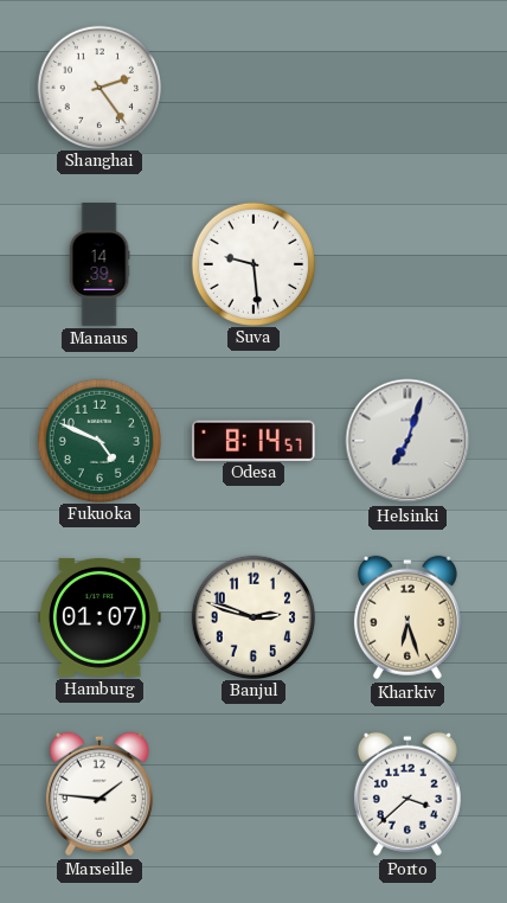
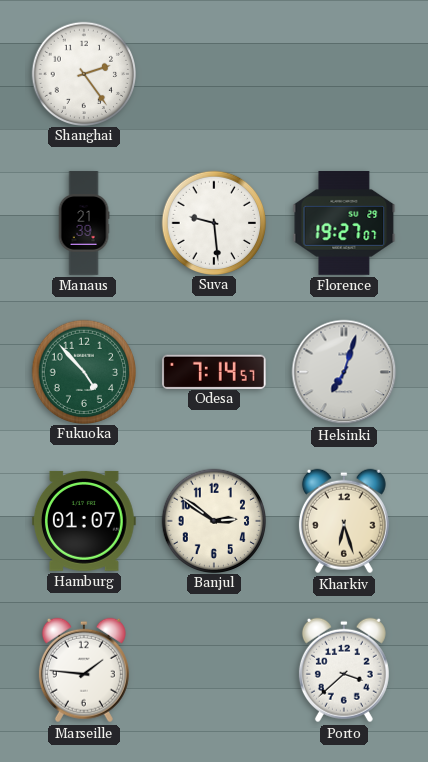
Manaus: 14:39 -> 21:39 (84, 223)
Florence: none -> 19:27 (344, 224)
Fukuoka: 4:49 -> 4:53 (83, 371)
Odesa: 8:14 -> 7:14 (214, 371)
Banjul: 2:48 -> 2:51 (213, 520)
